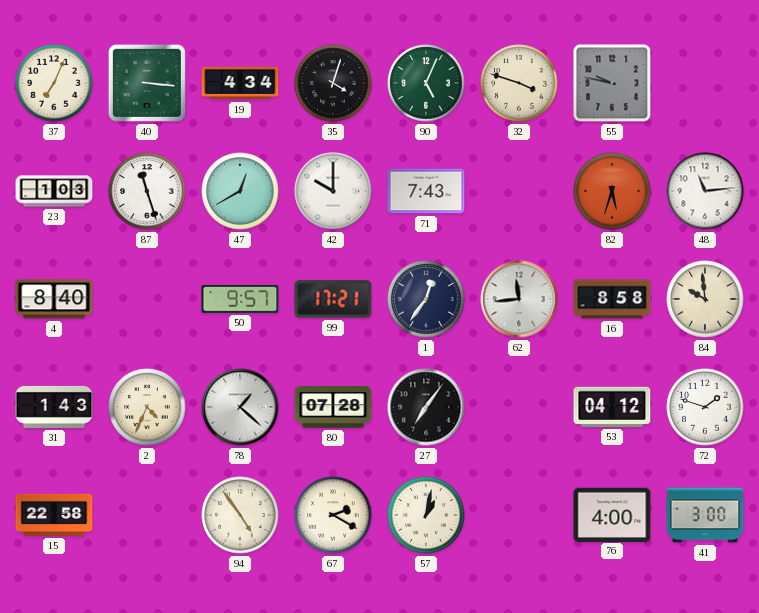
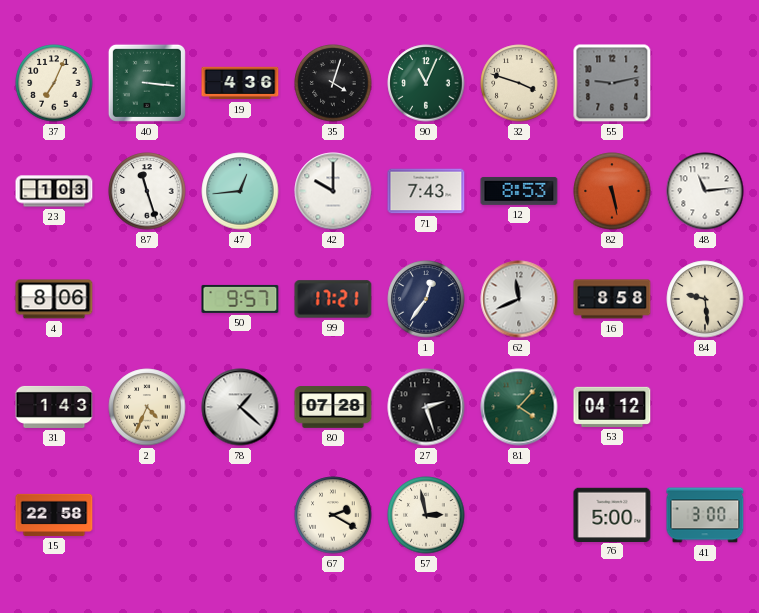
19: 4:34 -> 4:36 (240, 83)
90: 5:04 -> 11:04 (426, 83)
55: 9:47 -> 9:13 (612, 83)
47: 12:40 -> 12:44 (240, 191)
12: none -> 8:53 (519, 191)
82: 5:33 -> 5:28 (612, 191)
4: 8:40 -> 8:06 (54, 299)
62: 11:44 -> 11:41 (519, 299)
84: 9:59 -> 9:29 (705, 299)
27: 7:06 -> 2:27 (426, 407)
81: none -> 4:07 (519, 407)
72: 1:48 -> none (705, 407)
94: 4:54 -> none (240, 515)
57: 1:02 -> 2:58 (426, 515)
76: 4:00 -> 5:00 (612, 514)
